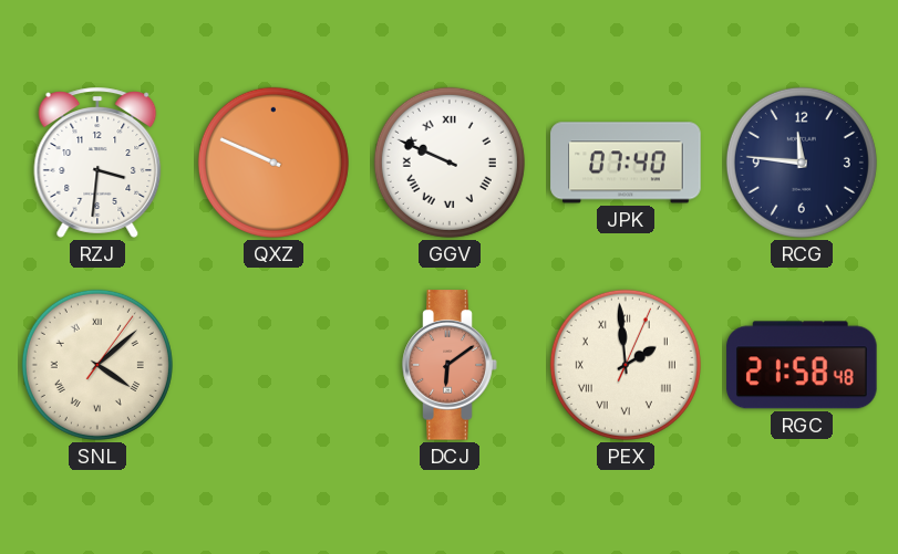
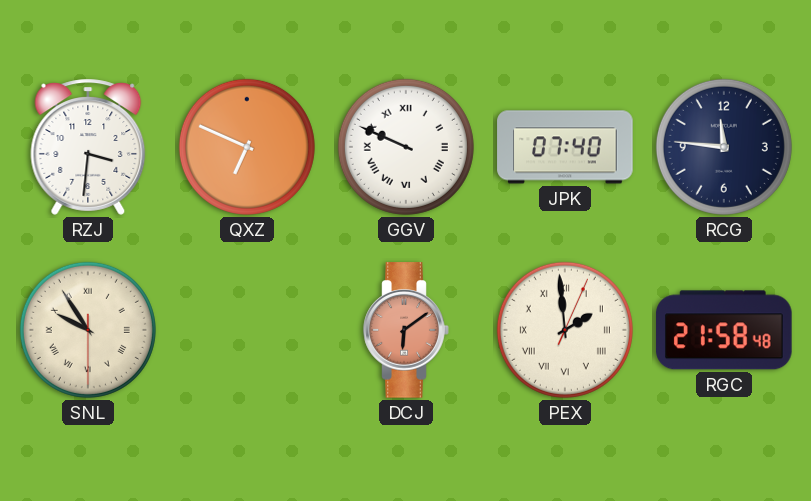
QXZ: 9:49 -> 6:49 (247, 147)
SNL: 4:08 -> 9:54 (88, 330)
